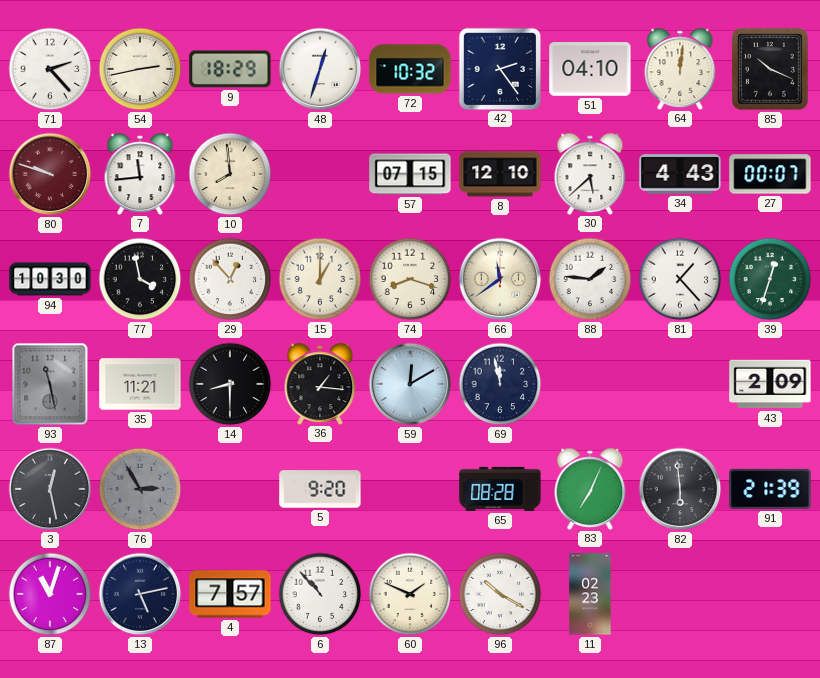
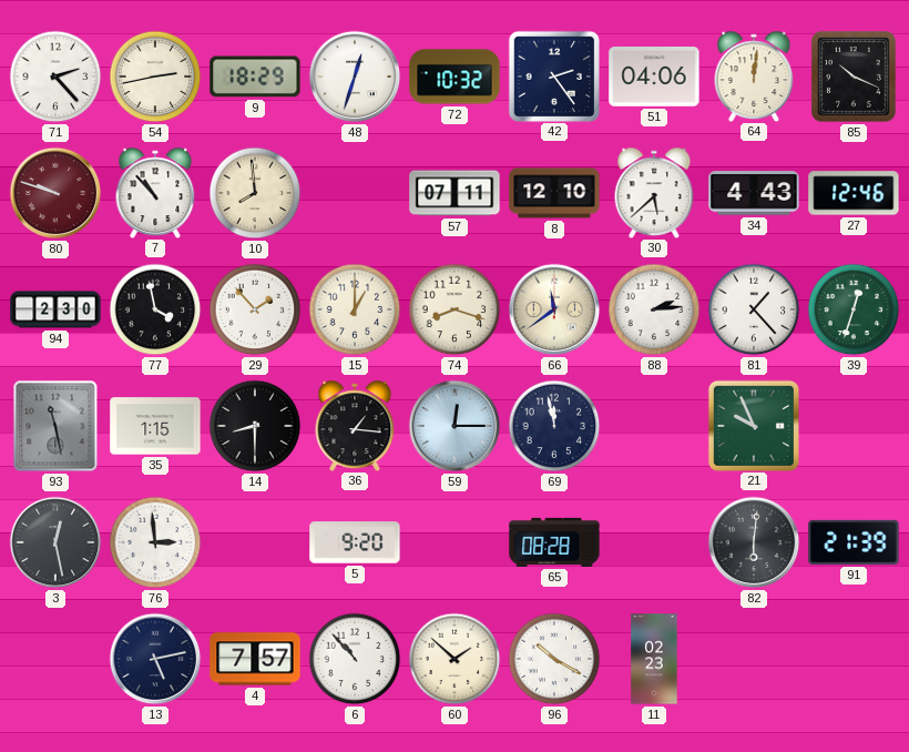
51: 04:10 -> 04:06 (654, 78)
7: 11:44 -> 10:53 (155, 192)
57: 07:15 -> 07:11 (455, 193)
27: 00:07 -> 12:46 (854, 193)
94: 10:30 -> 2:30 (55, 309)
29: 12:53 -> 1:53 (255, 309)
88: 1:46 -> 2:14 (654, 309)
35: 11:21 -> 1:15 (155, 426)
59: 12:10 -> 12:15 (455, 426)
21: none -> 9:56 (753, 425)
43: 2:09 -> none (770, 384)
76: 2:55 -> 2:59 (155, 542)
76 dial: grey -> white (155, 542)
83: 7:04 -> none (590, 488)
82: 5:59 -> 6:01 (754, 542)
87: 11:03 -> none (50, 594)
60: 1:49 -> 1:52 (455, 659)
